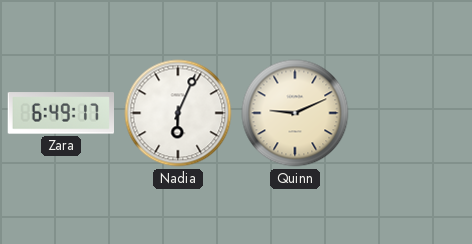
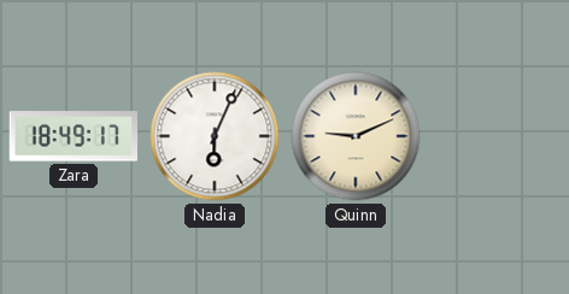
Zara: 6:49 -> 18:49 (72, 136)
